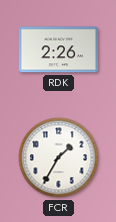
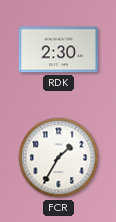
RDK: 2:26 -> 2:30 (59, 50)
